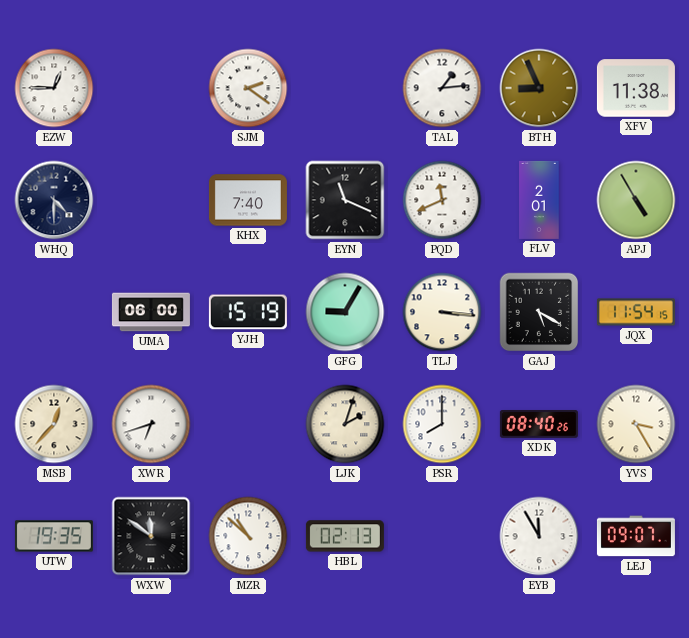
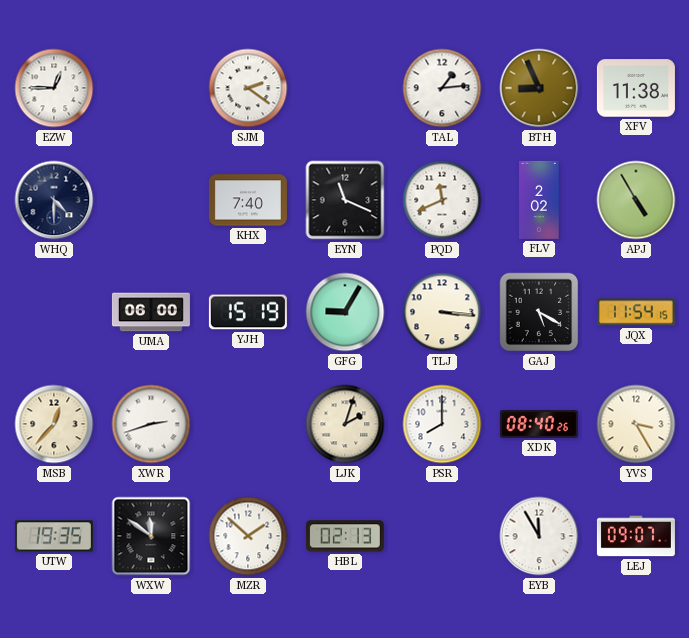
FLV: 2:01 -> 2:02 (539, 200)
XWR: 6:42 -> 2:42 (151, 424)
MZR: 10:52 -> 1:52 (248, 536)
